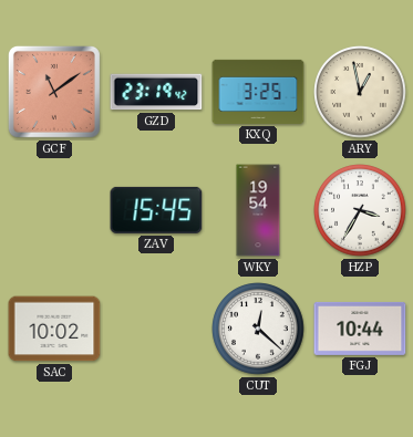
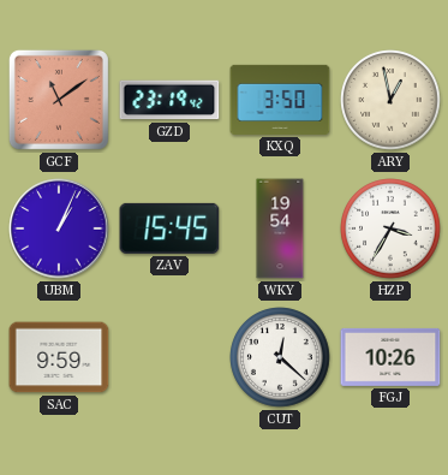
KXQ: 3:25 -> 3:50 (280, 100)
UBM: none -> 1:04 (59, 228)
SAC: 10:02 -> 9:59 (59, 357)
FGJ: 10:44 -> 10:26 (390, 357)
